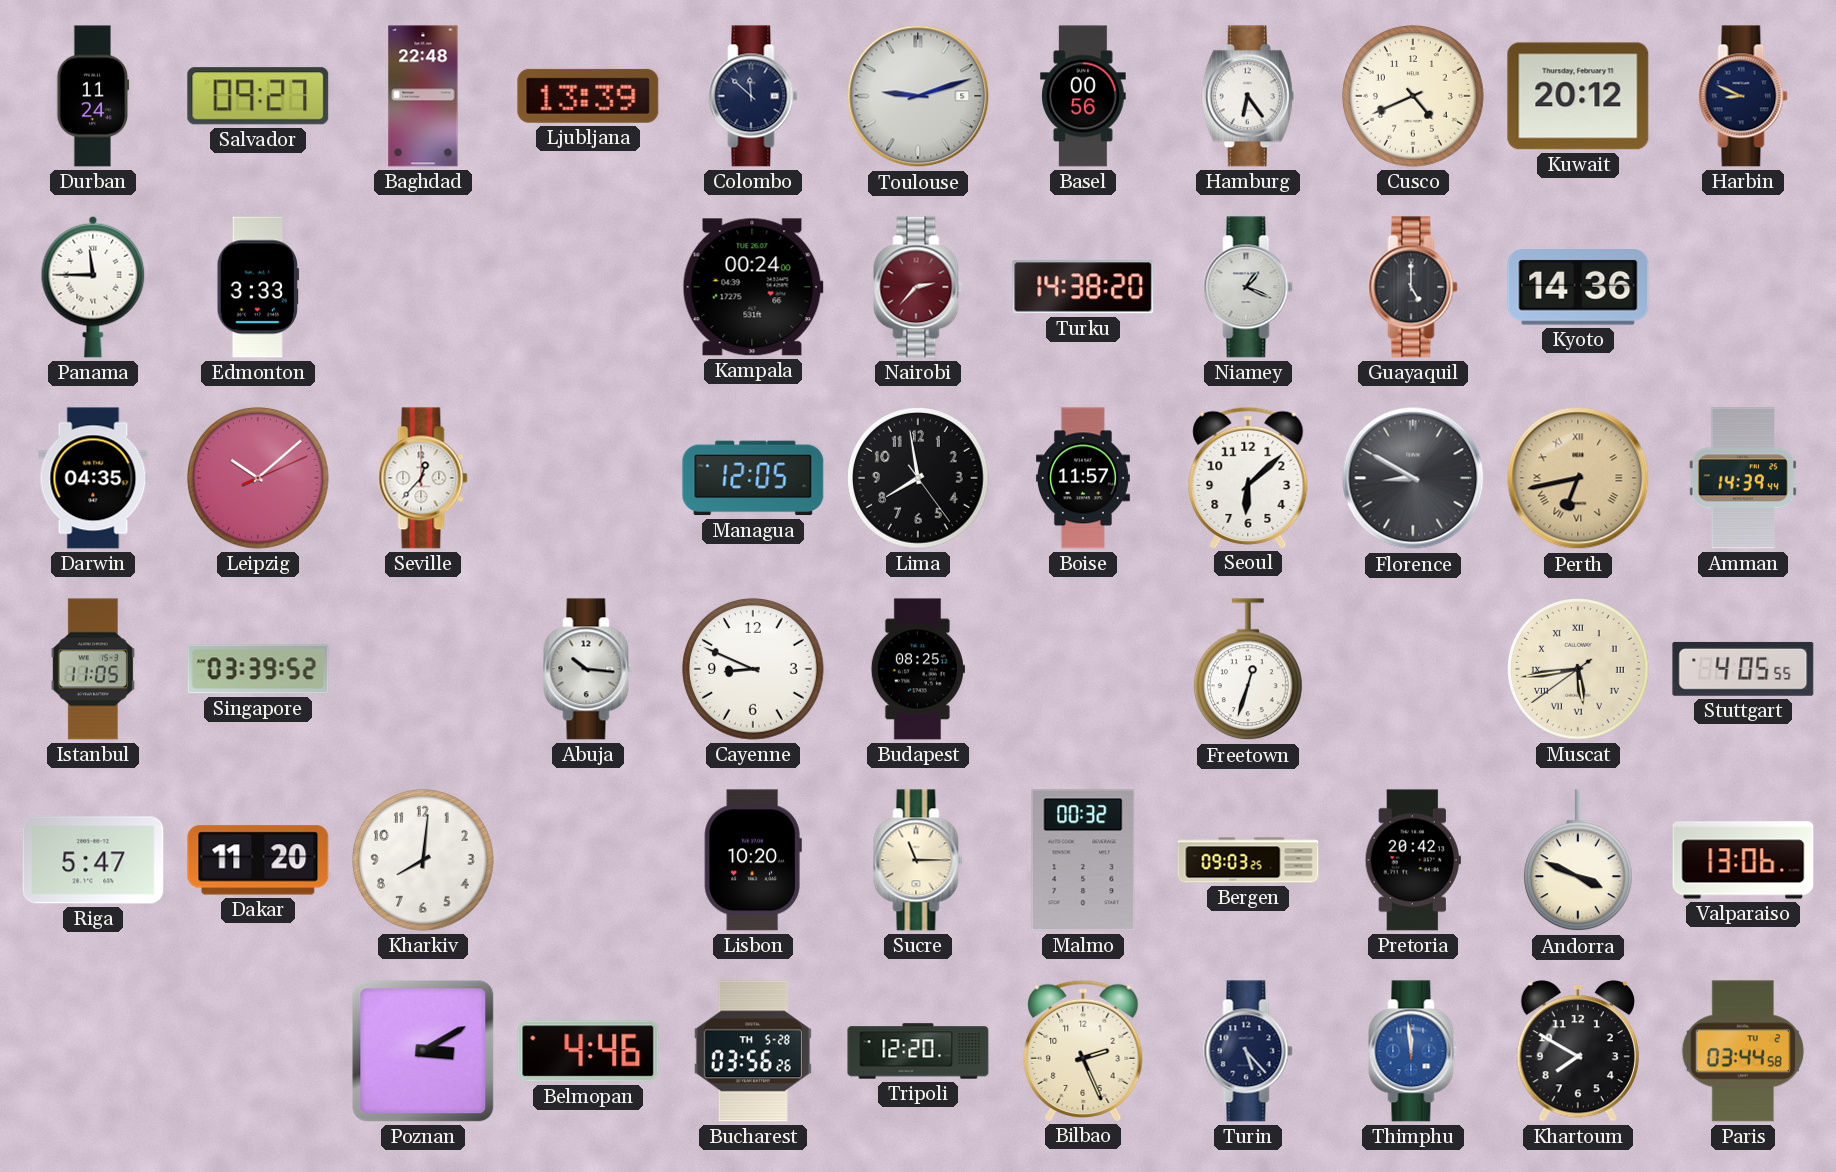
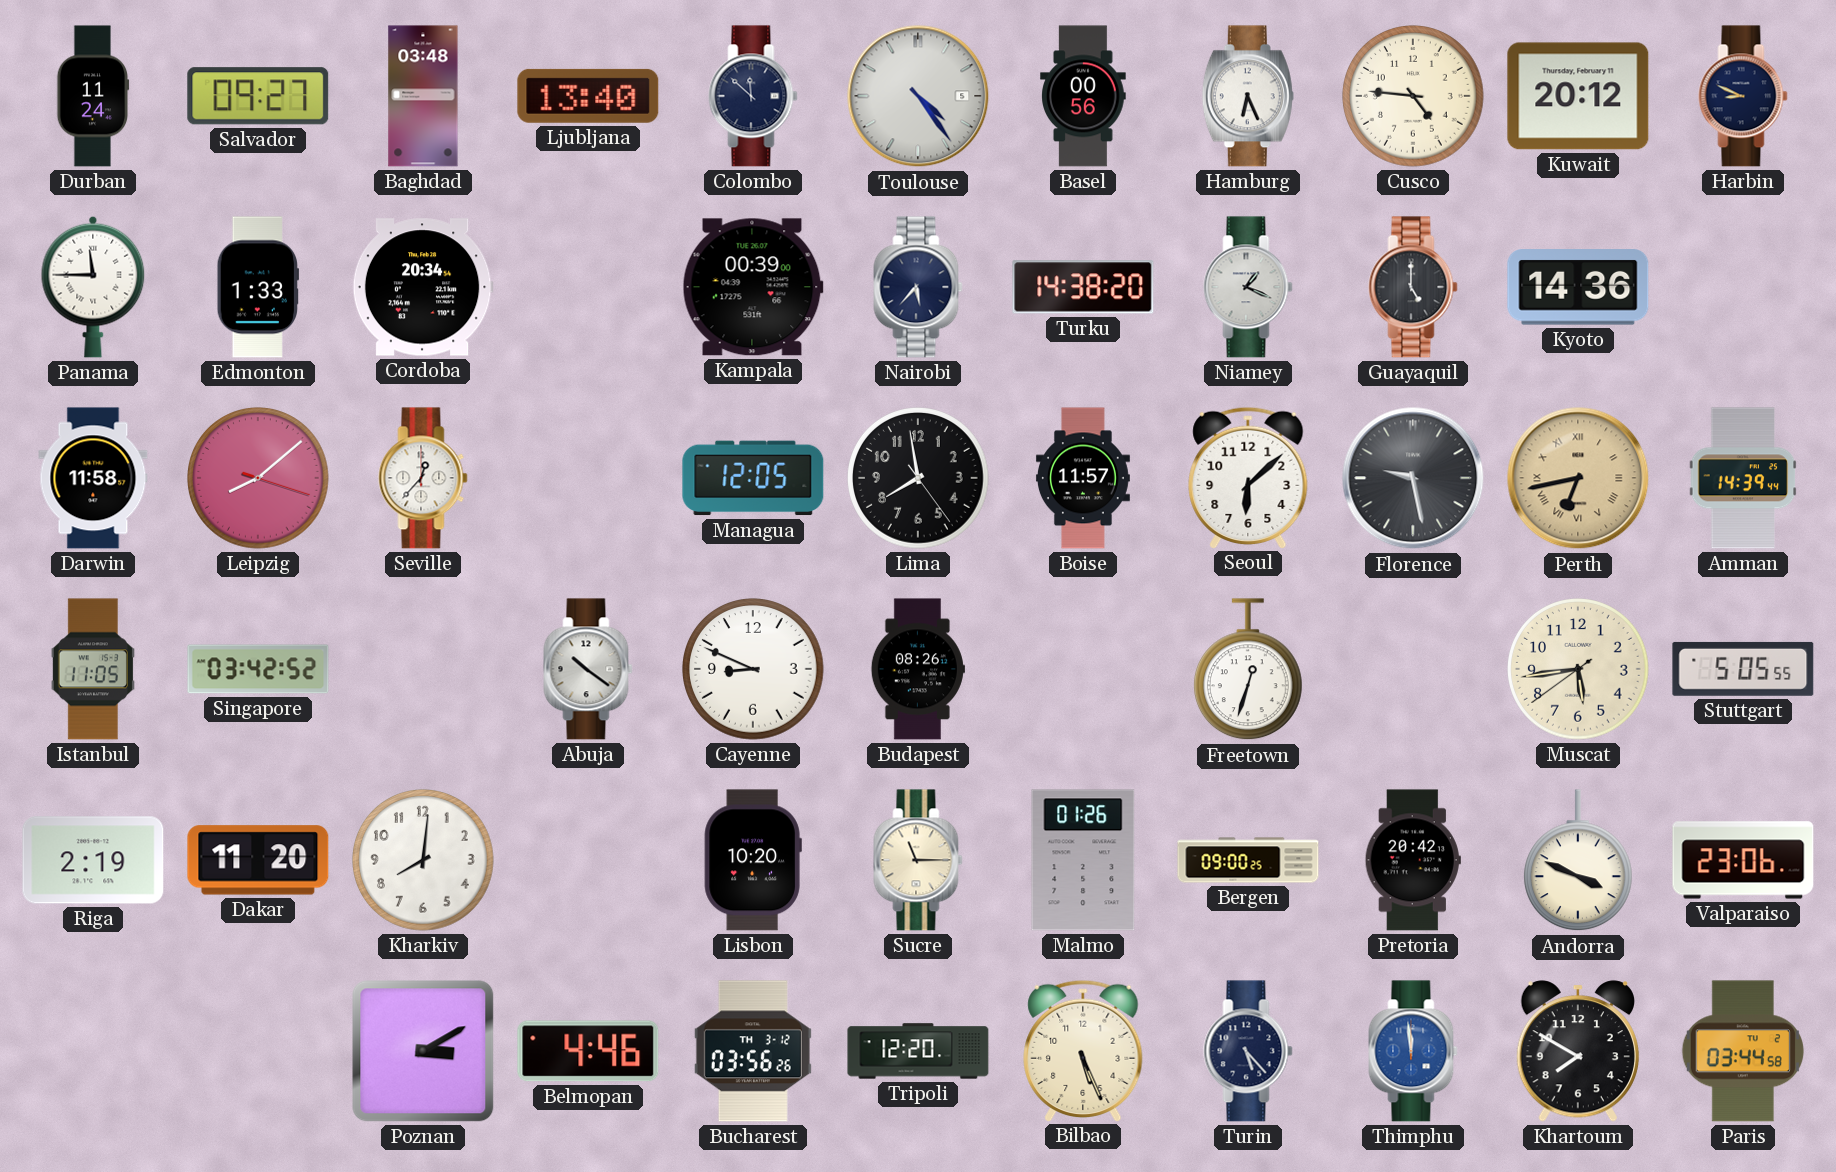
Baghdad: 22:48 -> 03:48 (423, 96)
Ljubljana: 13:39 -> 13:40 (588, 96)
Toulouse: 9:12 -> 4:24 (918, 96)
Hamburg: 6:24 -> 6:26 (1248, 96)
Cusco: 4:41 -> 4:46 (1413, 96)
Edmonton: 3:33 -> 1:33 (258, 287)
Cordoba: none -> 20:34 (423, 287)
Kampala: 00:24 -> 00:39 (753, 287)
Nairobi: 2:37 -> 5:37 (918, 287)
Nairobi dial: burgundy -> navy (918, 287)
Darwin: 04:35 -> 11:58 (93, 478)
Leipzig: 10:08 -> 8:08 (258, 478)
Florence: 8:50 -> 9:28 (1413, 478)
Singapore: 03:39 -> 03:42 (258, 669)
Abuja: 10:16 -> 10:21 (588, 669)
Budapest: 08:25 -> 08:26 (918, 669)
Muscat numerals: Roman -> Arabic (1578, 669)
Stuttgart: 4:05 -> 5:05 (1743, 669)
Riga: 5:47 -> 2:19 (93, 860)
Malmo: 00:32 -> 01:26 (1083, 860)
Bergen: 09:03 -> 09:00 (1248, 860)
Valparaiso: 13:06 -> 23:06 (1743, 860)
Bucharest date: TH 5-28 -> TH 3-12 (753, 1051)
Bilbao: 2:26 -> 5:26 (1083, 1050)
